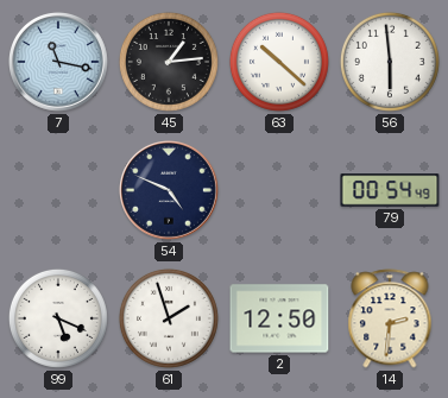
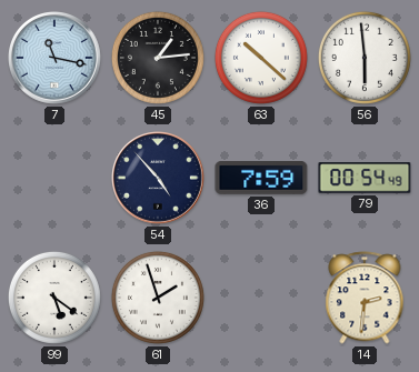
54: 4:49 -> 4:53 (159, 179)
36: none -> 7:59 (261, 179)
99: 5:19 -> 5:21 (54, 298)
2: 12:50 -> none (279, 318)
